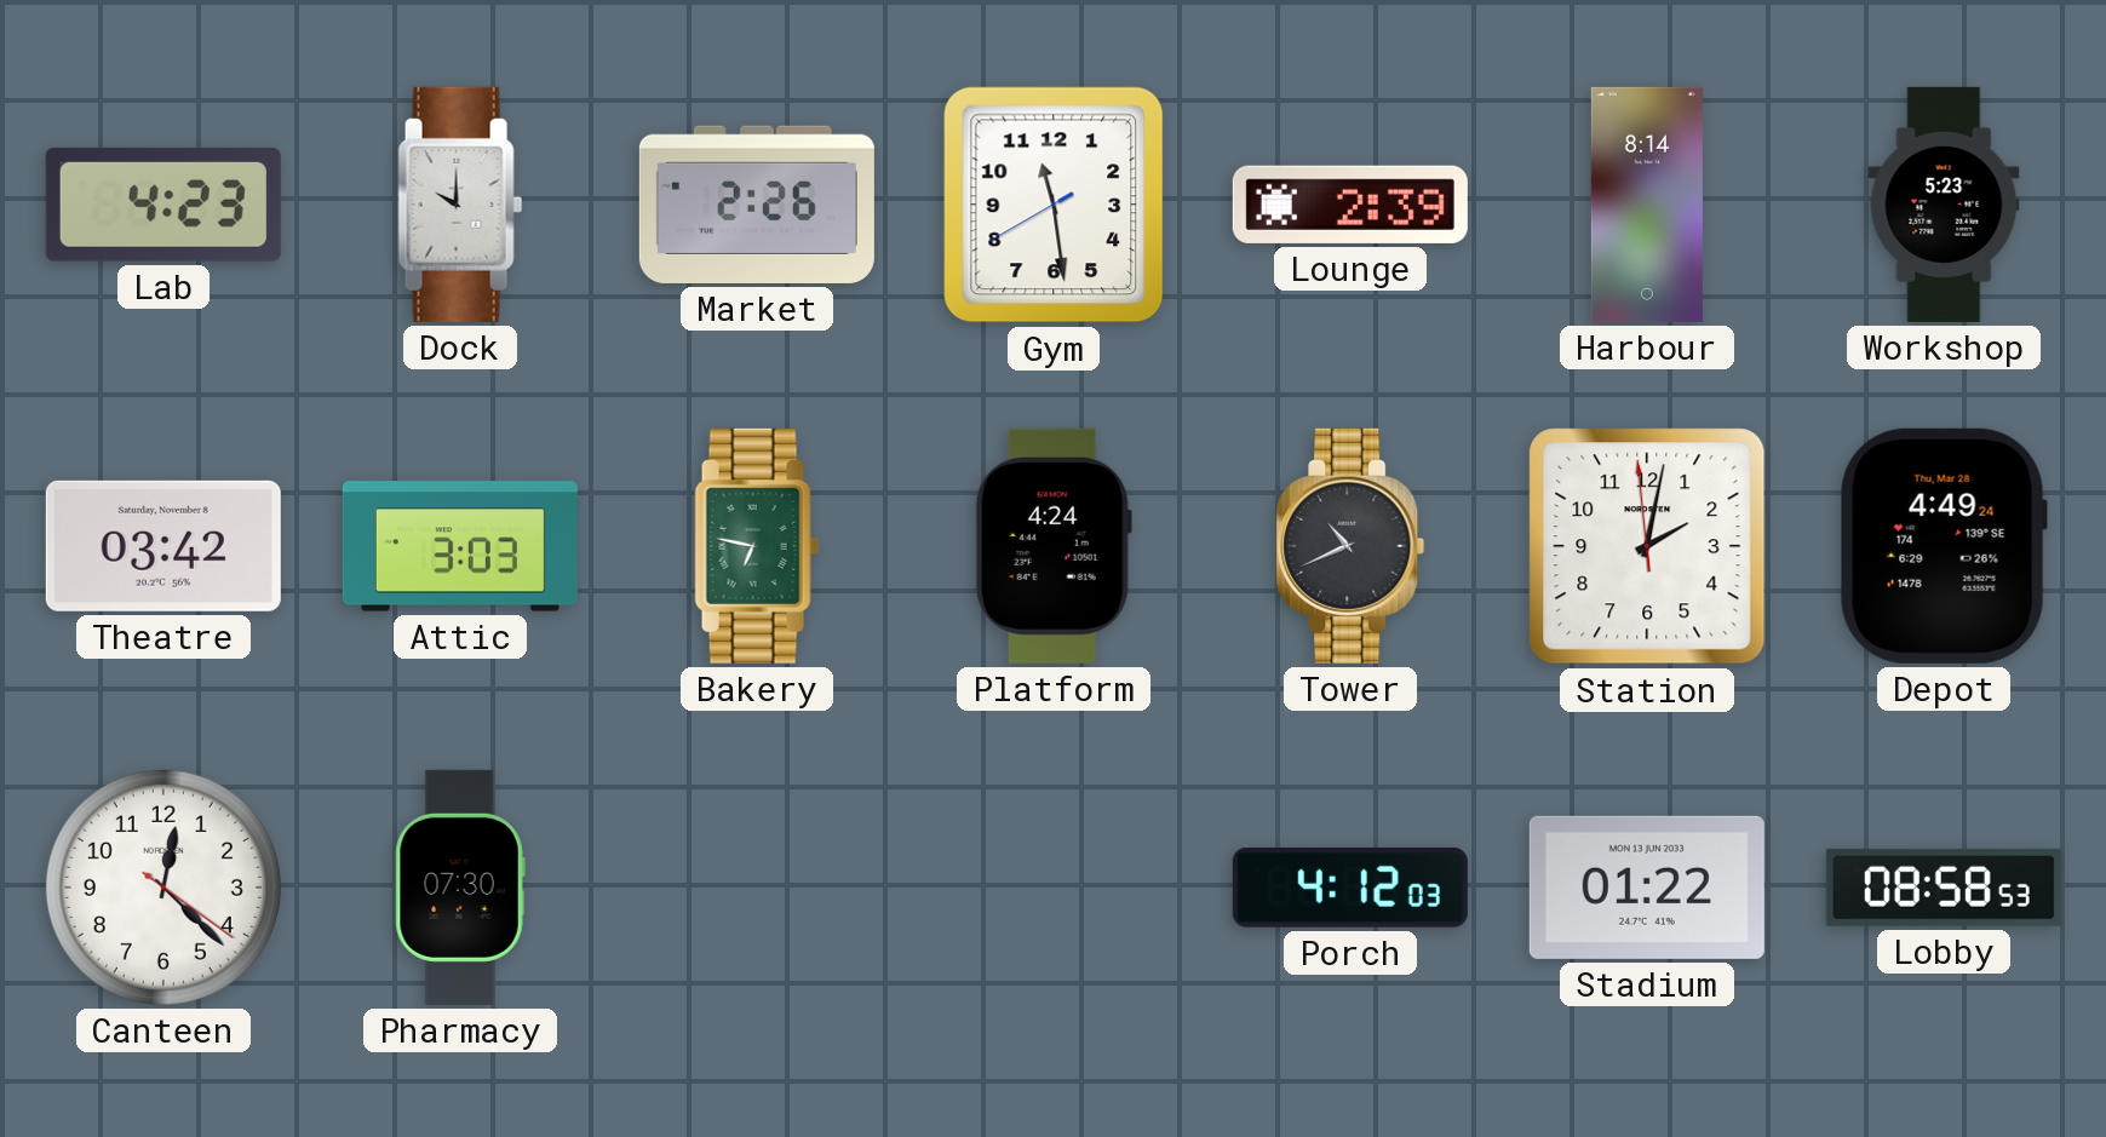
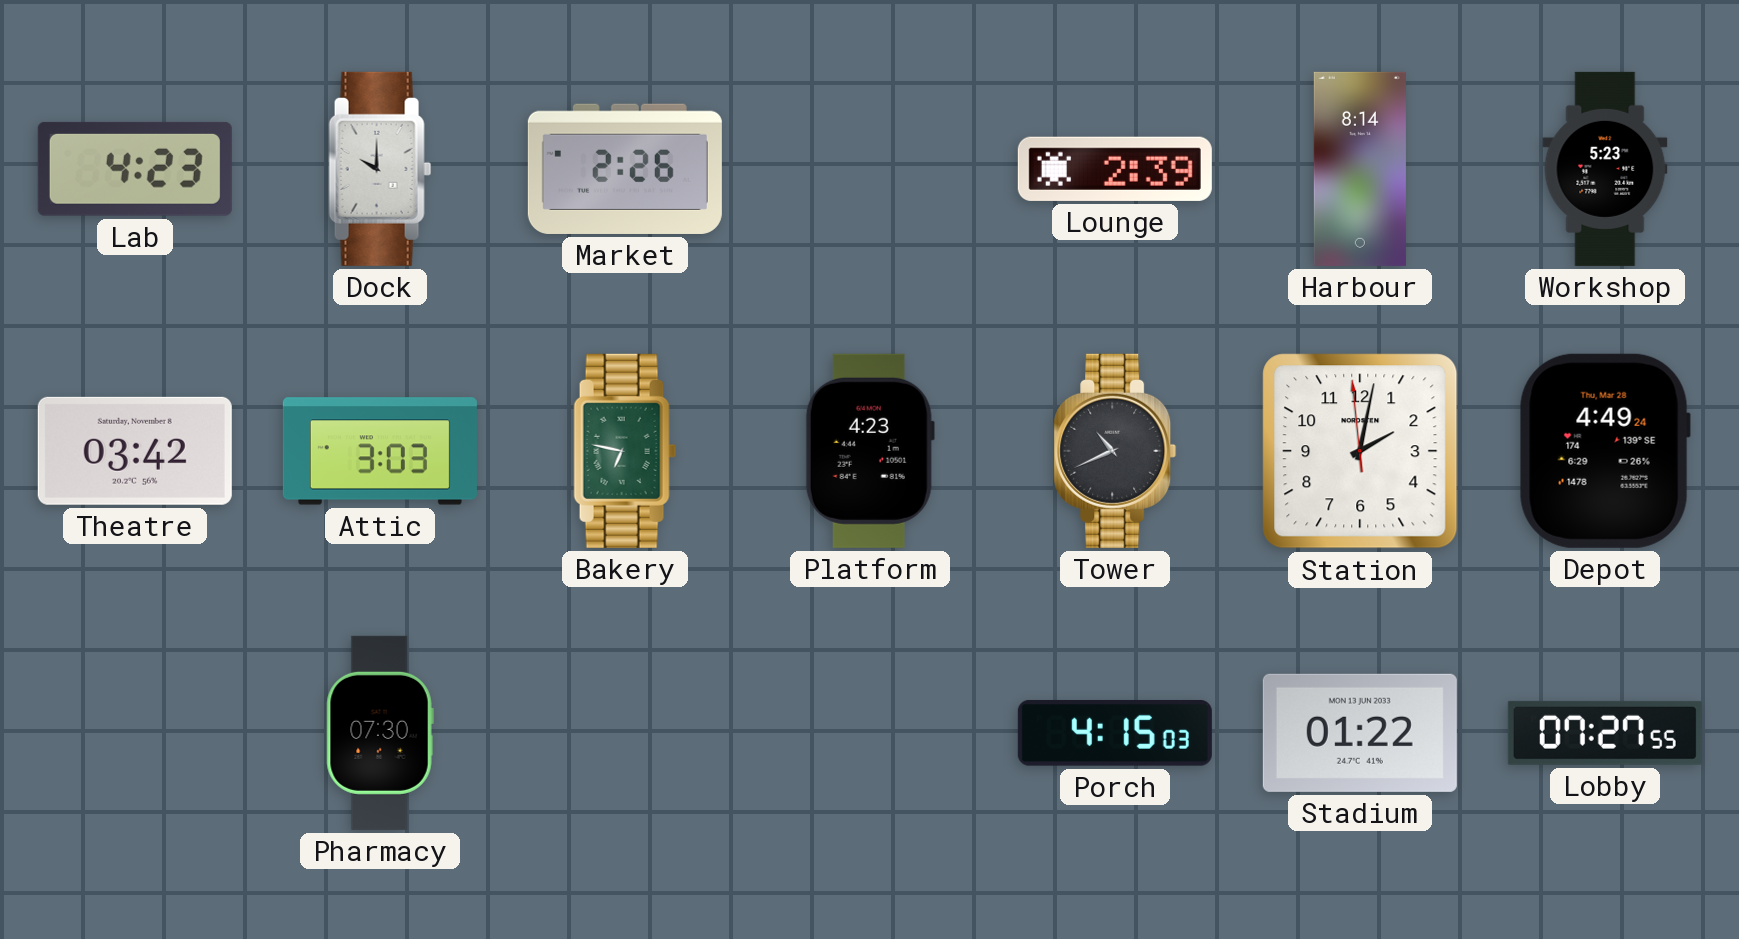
Gym: 11:28 -> none (1054, 205)
Platform: 4:24 -> 4:23 (870, 451)
Canteen: 12:22 -> none (163, 888)
Porch: 4:12 -> 4:15 (1115, 733)
Lobby: 08:58 -> 07:27 (1605, 733)
